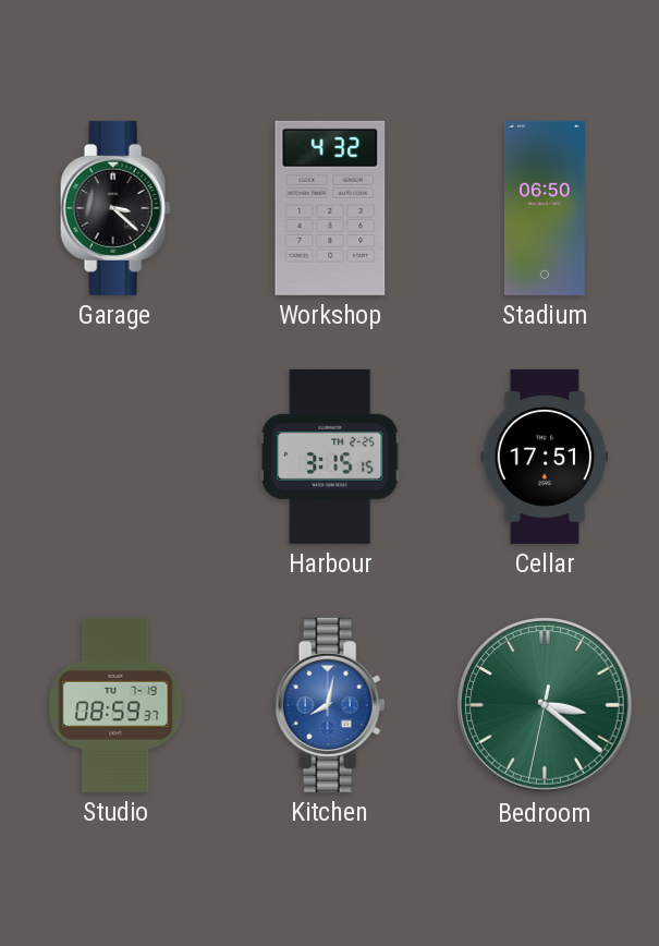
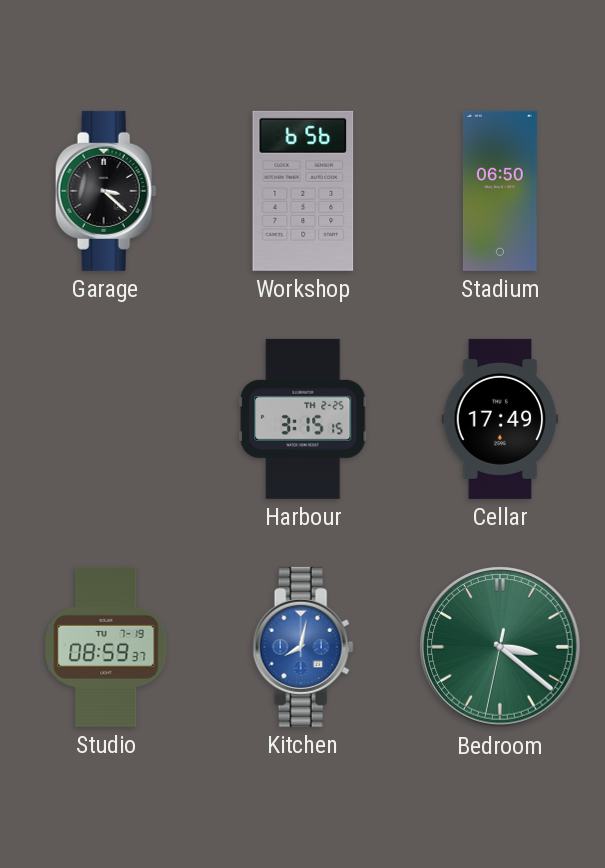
Workshop: 4:32 -> 6:56 (303, 191)
Cellar: 17:51 -> 17:49 (500, 419)
